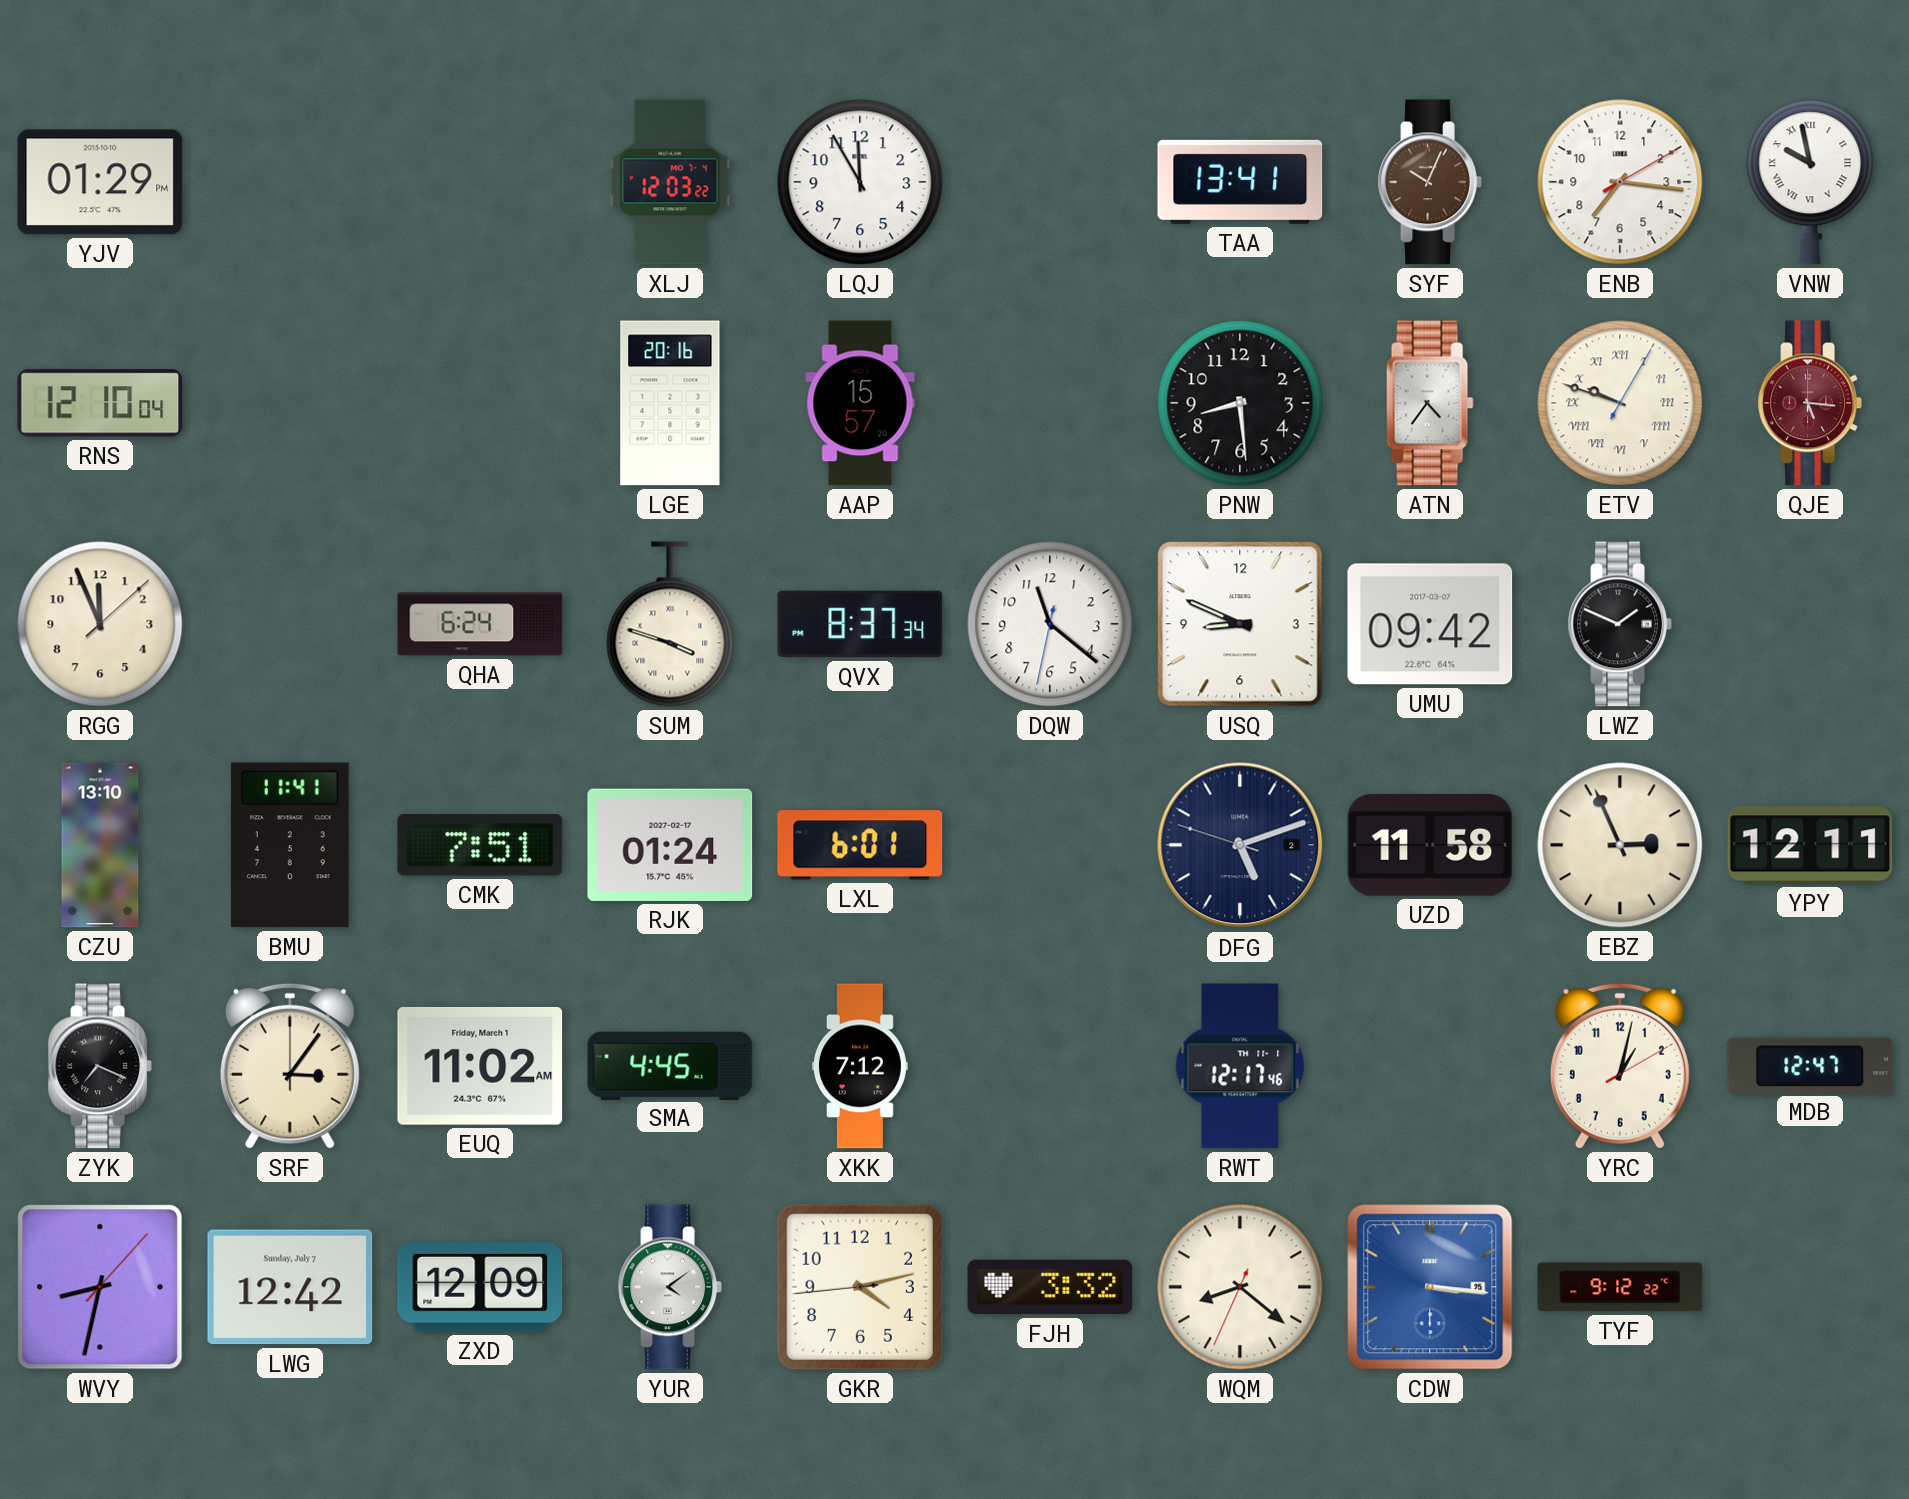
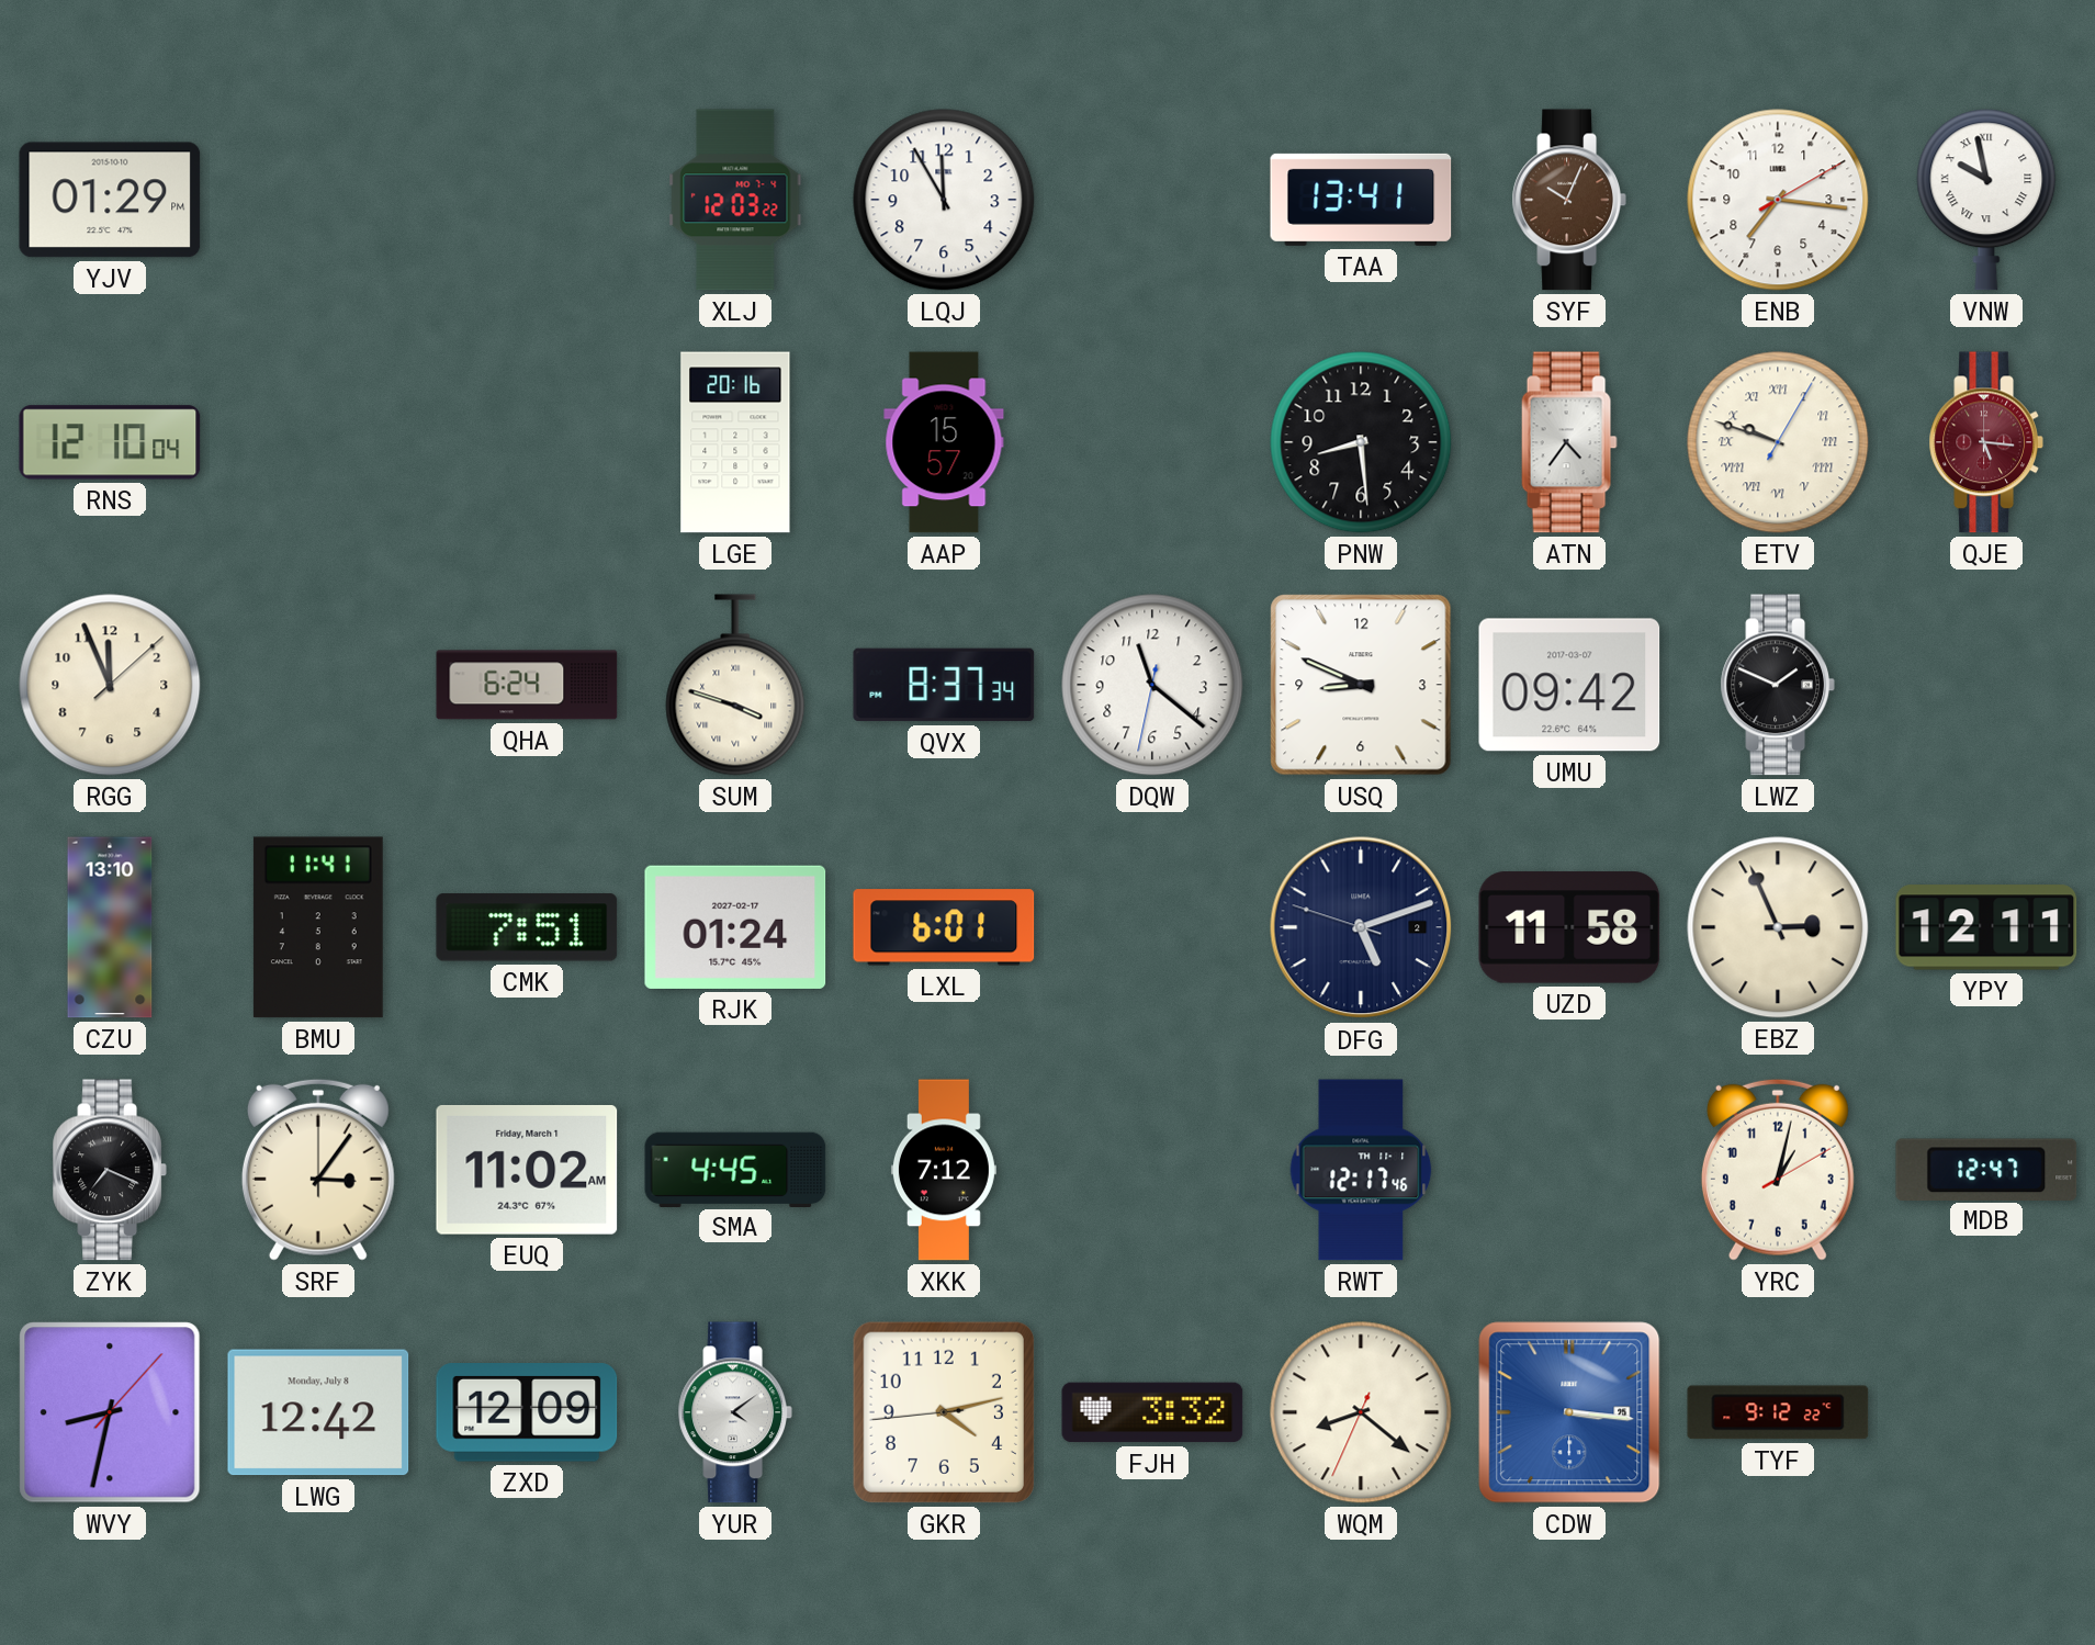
LWG date: Sunday, July 7 -> Monday, July 8 (318, 1412)
